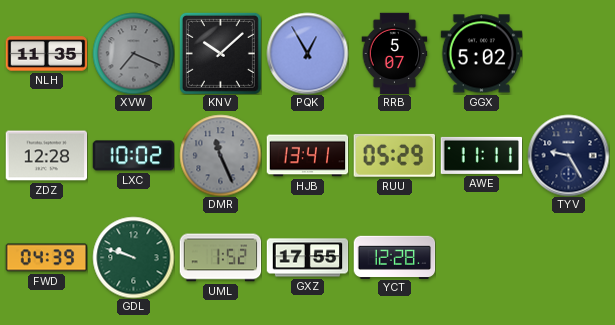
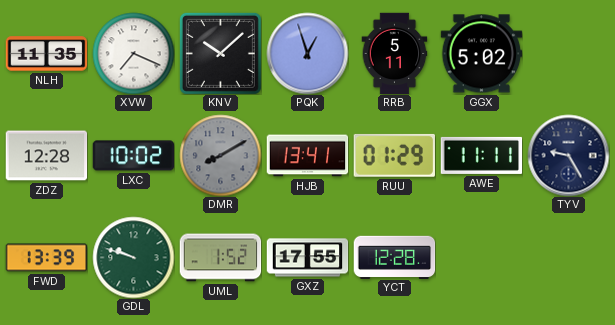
XVW dial: grey -> white (133, 53)
PQK: 12:55 -> 12:57 (307, 53)
RRB: 5:07 -> 5:11 (395, 53)
DMR: 11:26 -> 8:10 (220, 155)
RUU: 05:29 -> 01:29 (394, 155)
FWD: 04:39 -> 13:39 (46, 258)
